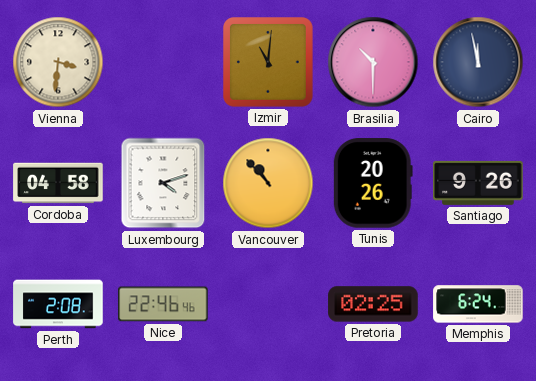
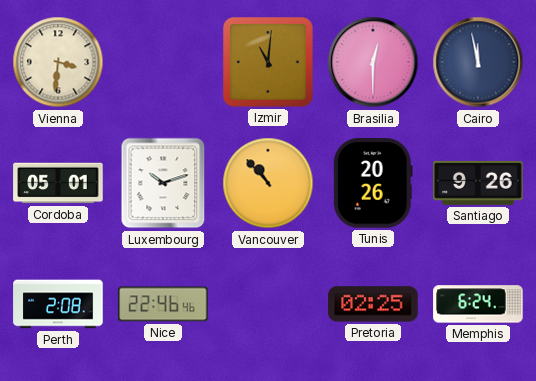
Brasilia: 10:30 -> 12:30 (373, 62)
Cordoba: 04:58 -> 05:01 (58, 183)
Luxembourg: 4:12 -> 10:12 (163, 183)
